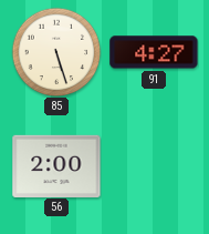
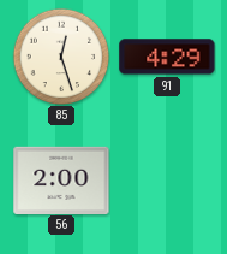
85: 5:27 -> 12:27 (61, 57)
91: 4:27 -> 4:29 (167, 57)
